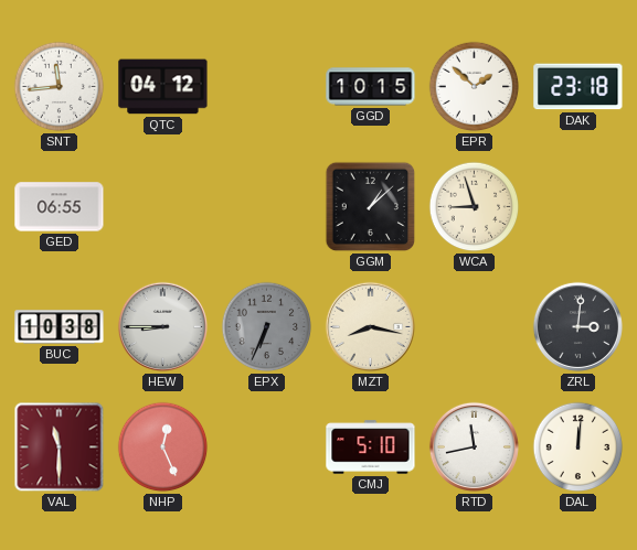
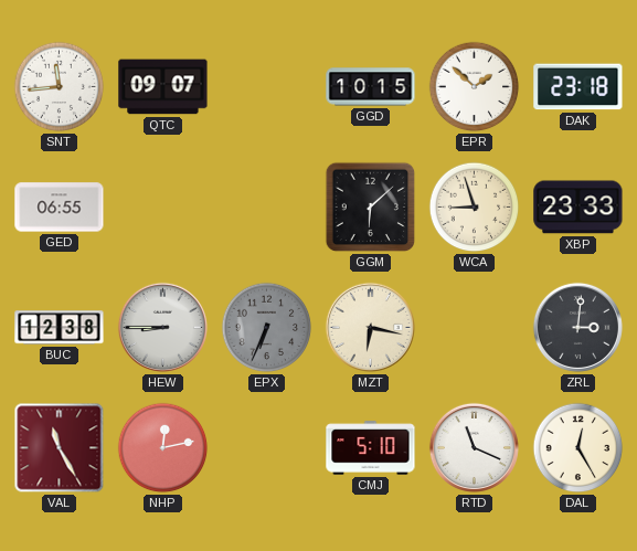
QTC: 04:12 -> 09:07 (163, 87)
GGM: 1:08 -> 6:08 (371, 208)
XBP: none -> 23:33 (578, 208)
BUC: 10:38 -> 12:38 (60, 328)
MZT: 8:17 -> 6:17 (370, 327)
VAL: 11:30 -> 11:25 (60, 448)
NHP: 12:26 -> 12:13 (163, 448)
RTD: 11:43 -> 11:19 (474, 447)
DAL: 12:01 -> 12:25 (578, 448)
